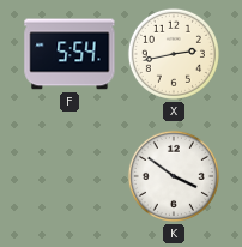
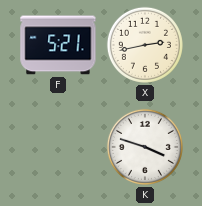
F: 5:54 -> 5:21 (58, 45)
K: 3:51 -> 3:48 (145, 147)
